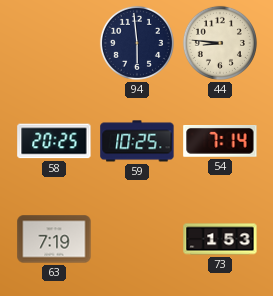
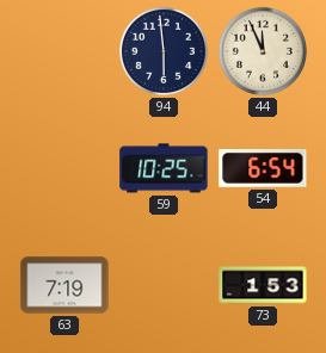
44: 8:46 -> 11:56 (263, 51)
58: 20:25 -> none (54, 141)
54: 7:14 -> 6:54 (263, 169)
